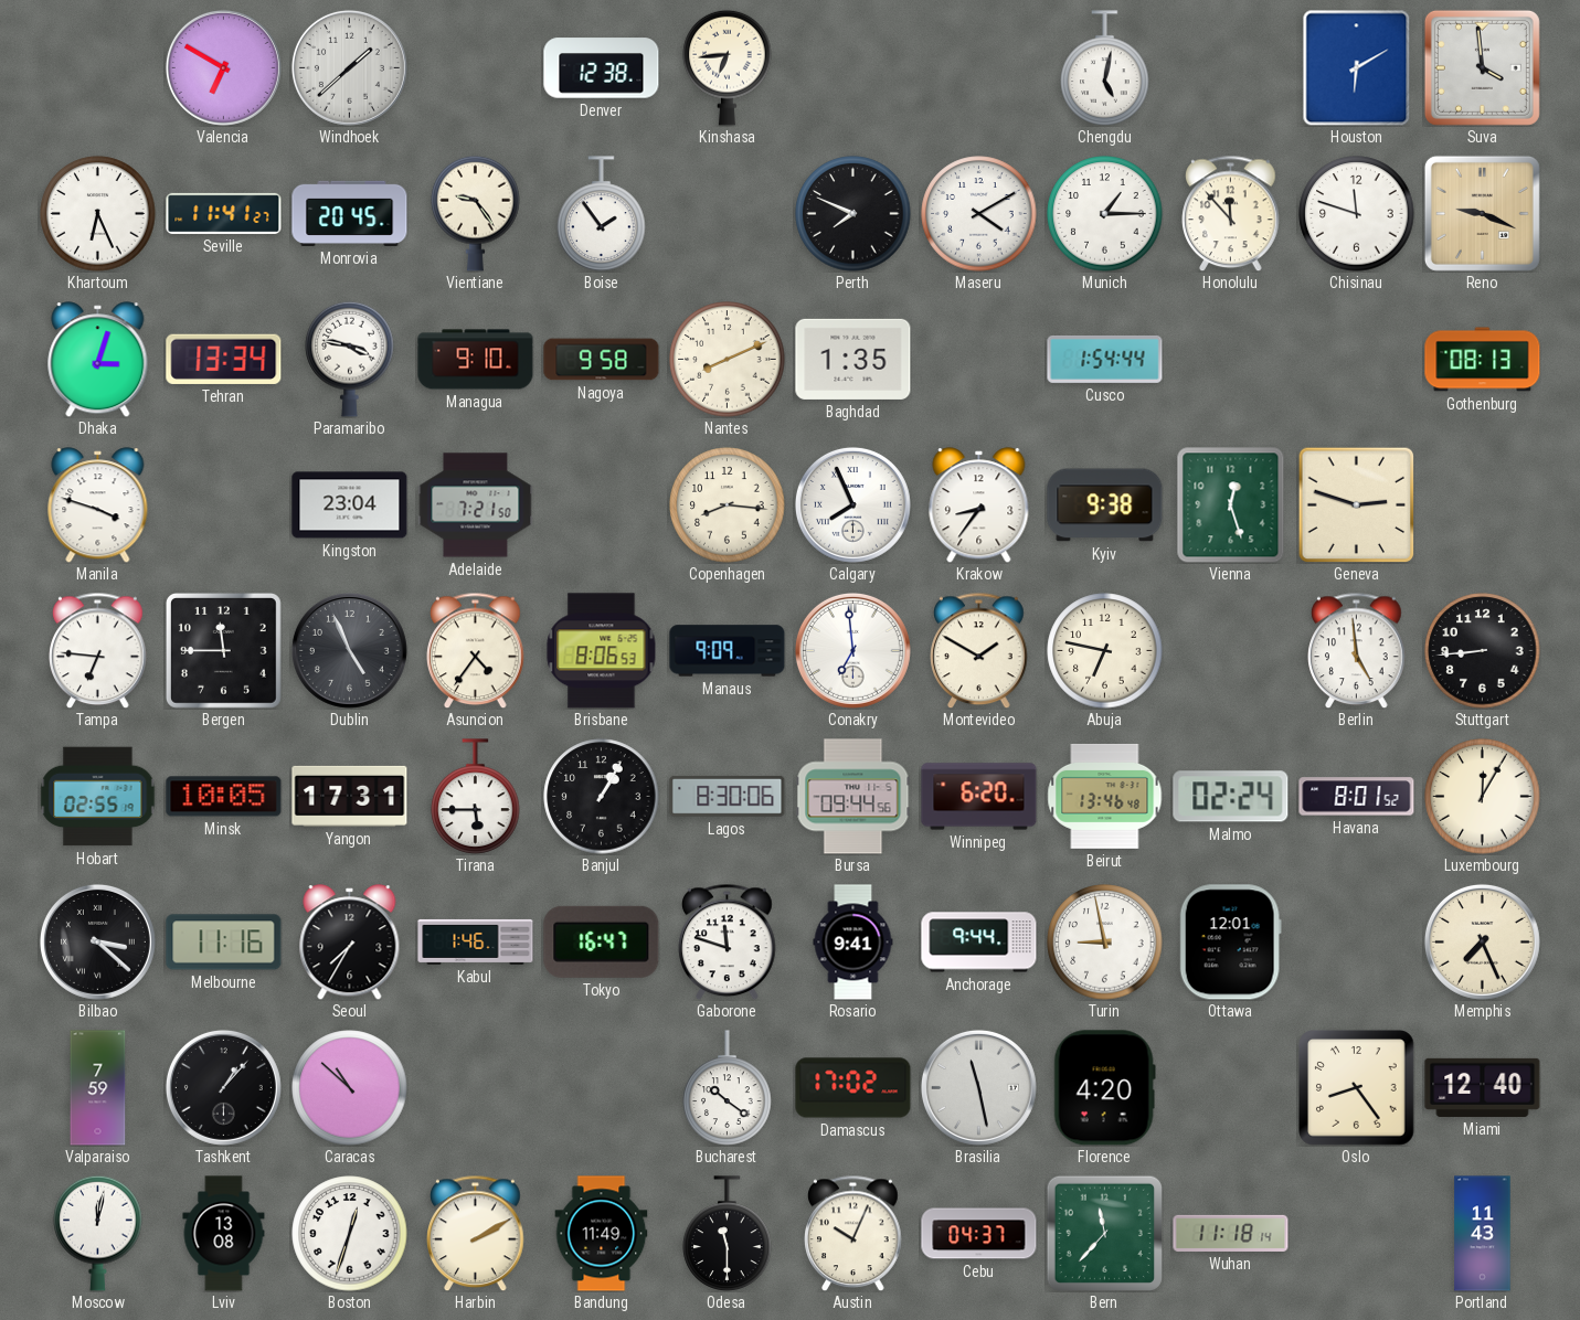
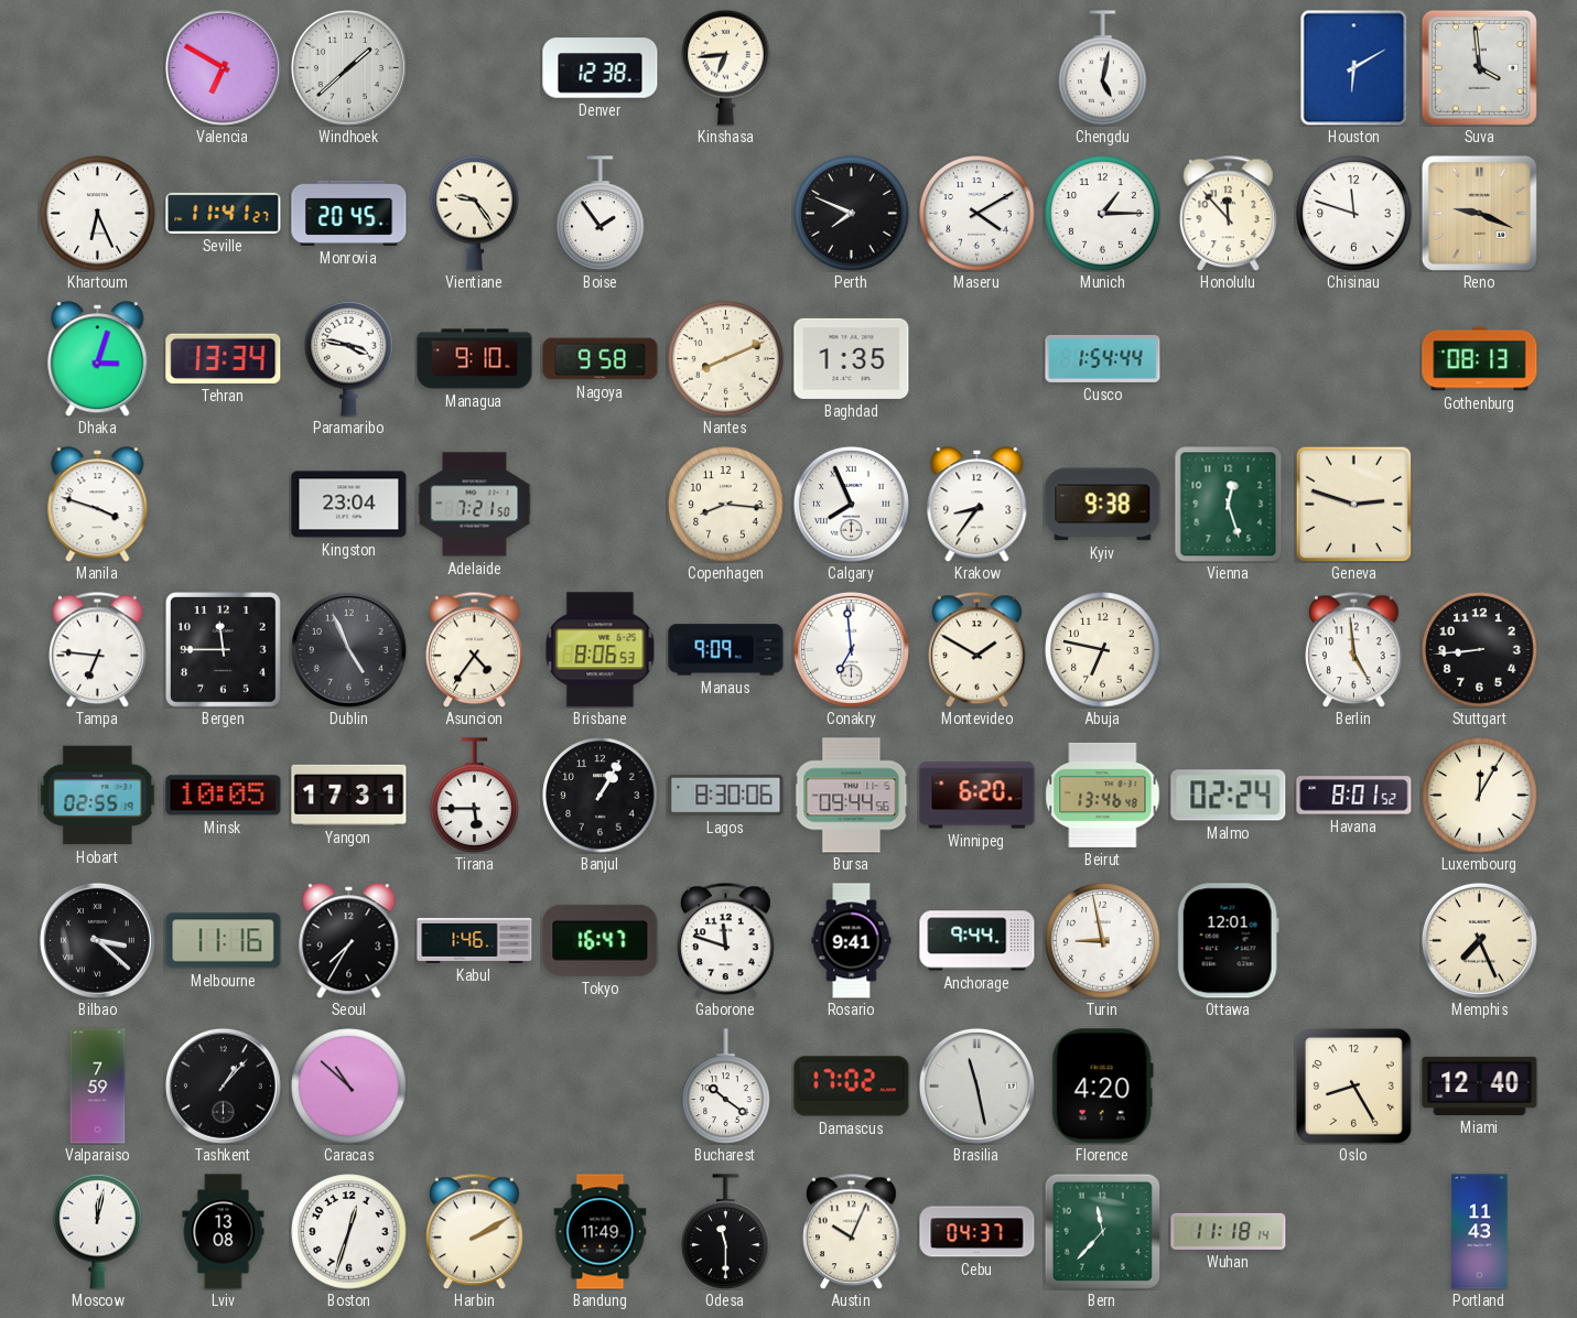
Oslo: 8:24 -> 8:25 (1354, 1087)
